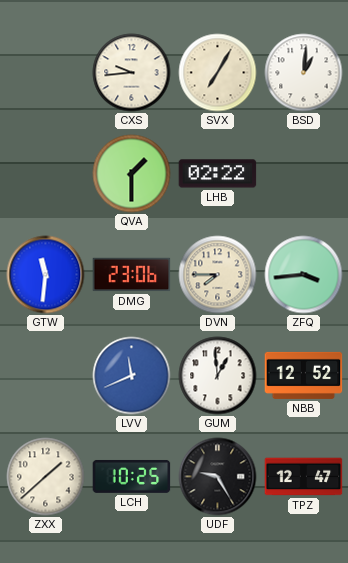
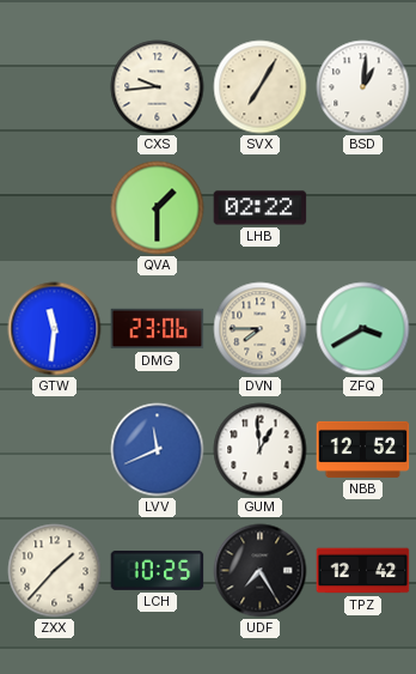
ZFQ: 3:44 -> 3:40 (363, 329)
ZXX: 1:38 -> 1:37 (55, 571)
UDF: 9:25 -> 7:25 (261, 571)
TPZ: 12:47 -> 12:42 (363, 571)
